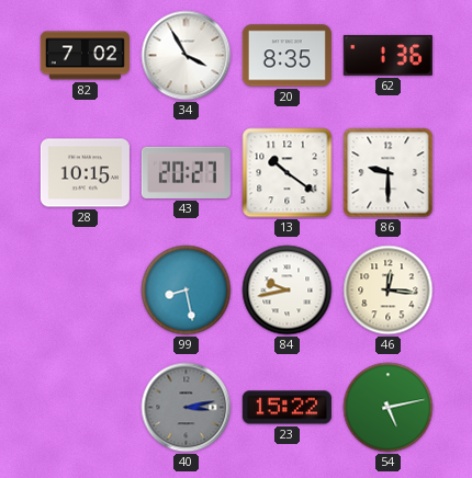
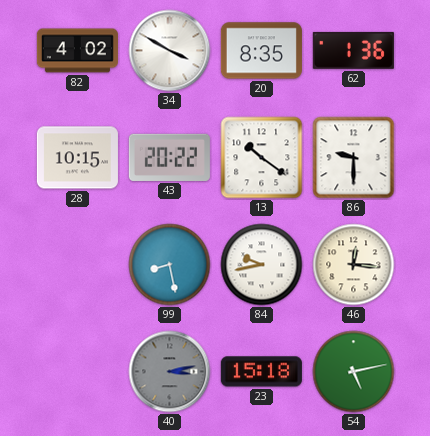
82: 7:02 -> 4:02 (77, 51)
34: 3:55 -> 3:50 (170, 51)
43: 20:27 -> 20:22 (169, 157)
23: 15:22 -> 15:18 (261, 372)
